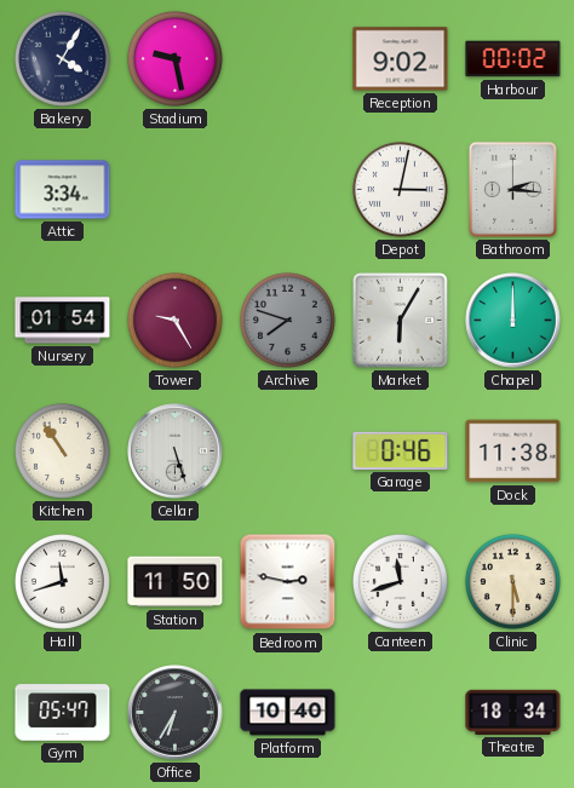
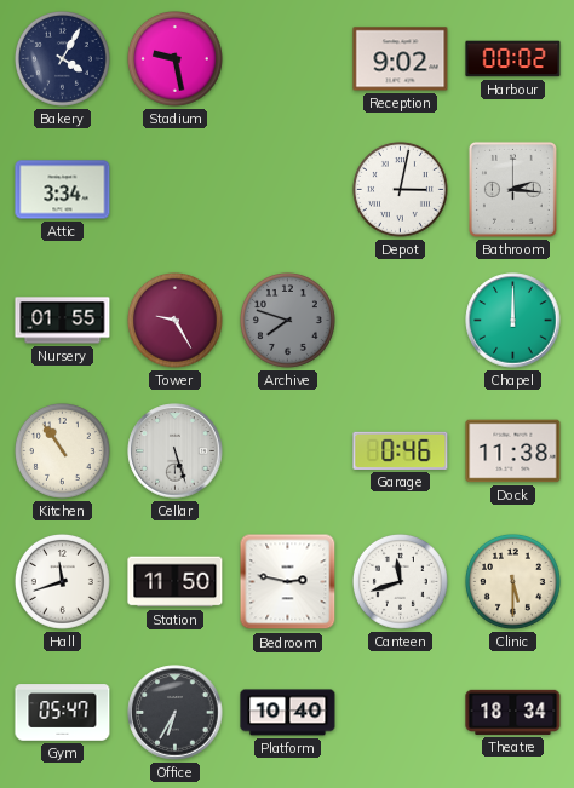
Nursery: 01:54 -> 01:55 (63, 321)
Market: 6:05 -> none (400, 320)
